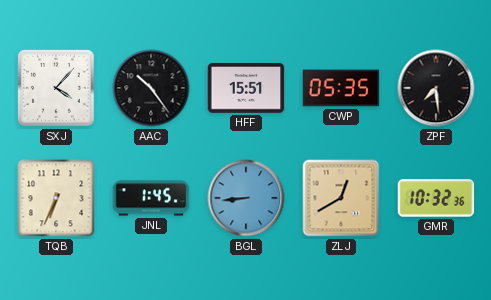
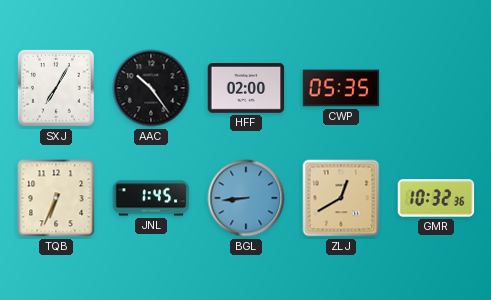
SXJ: 4:07 -> 7:05 (56, 88)
HFF: 15:51 -> 02:00 (246, 89)
ZPF: 7:29 -> none (436, 88)
